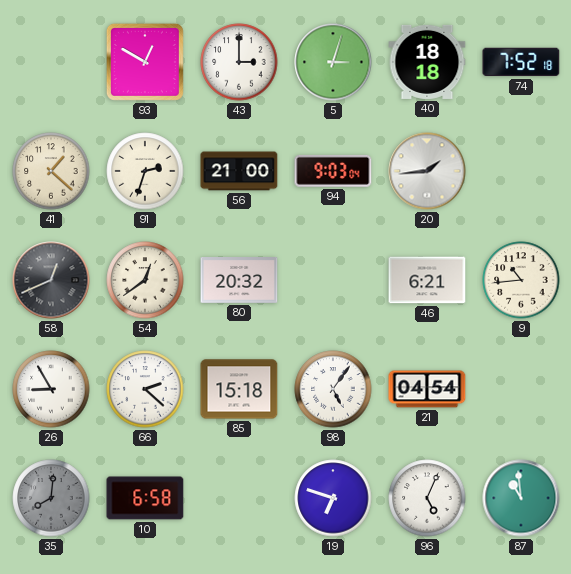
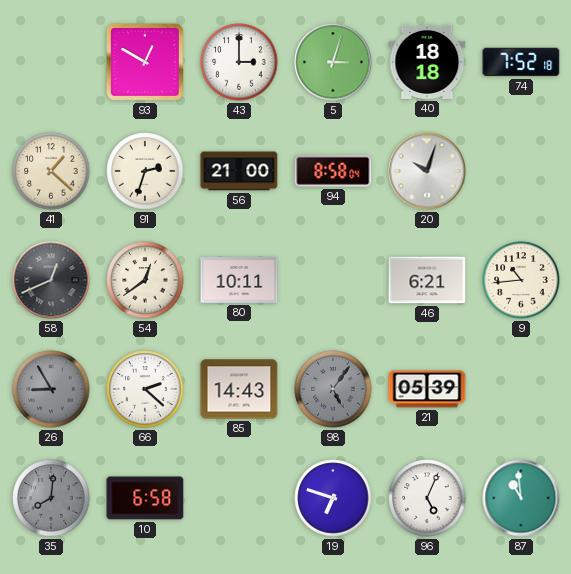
94: 9:03 -> 8:58 (333, 171)
20: 1:44 -> 10:03 (427, 171)
80: 20:32 -> 10:11 (239, 281)
26 dial: white -> grey (51, 389)
85: 15:18 -> 14:43 (239, 389)
98 dial: white -> grey (333, 389)
21: 04:54 -> 05:39 (427, 389)
